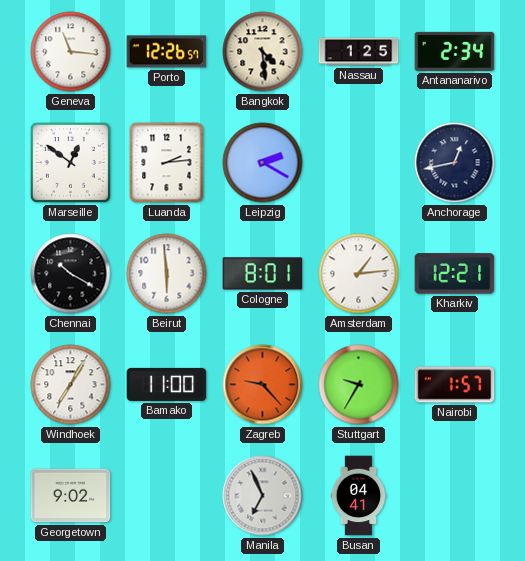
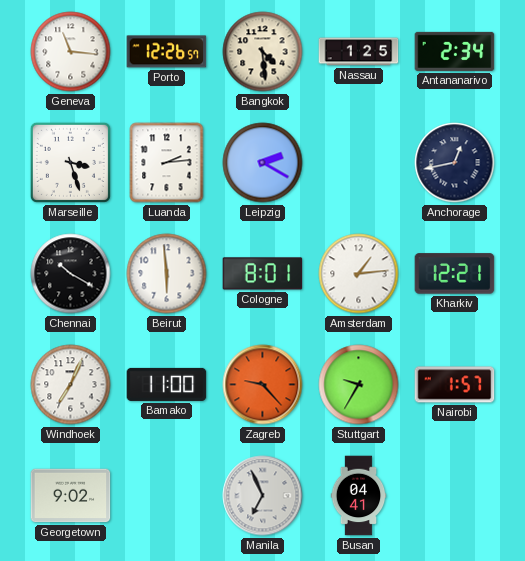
Marseille: 12:51 -> 3:27 (70, 162)
Windhoek: 7:05 -> 7:04 (71, 385)
